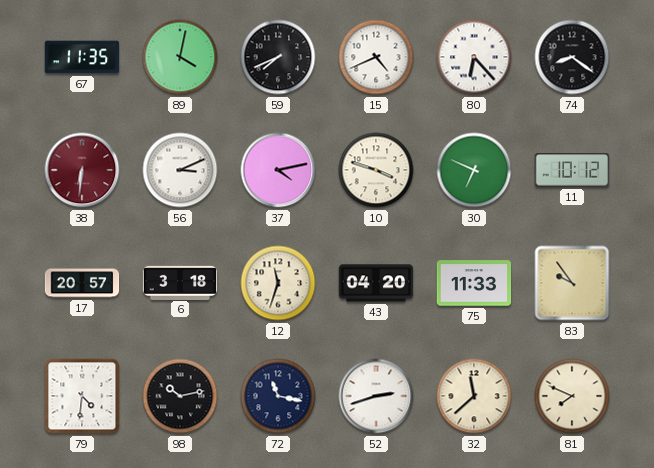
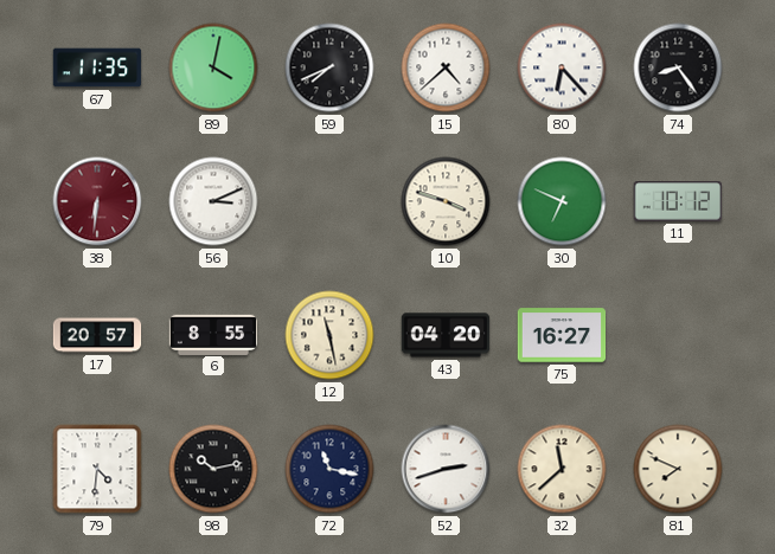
15: 4:41 -> 4:38 (446, 67)
74: 8:21 -> 8:24 (678, 67)
37: 4:13 -> none (278, 170)
6: 3:18 -> 8:55 (213, 334)
12: 11:33 -> 11:28 (329, 335)
75: 11:33 -> 16:27 (562, 335)
83: 9:54 -> none (572, 283)
